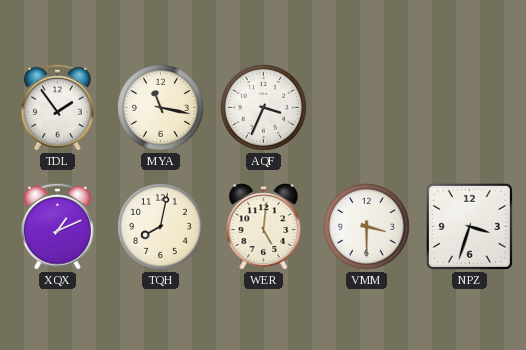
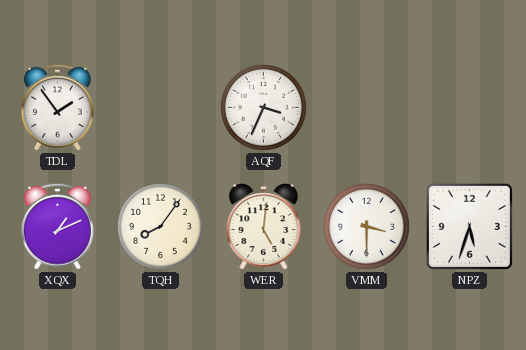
MYA: 11:17 -> none (161, 108)
TQH: 8:02 -> 8:06 (161, 227)
NPZ: 3:33 -> 5:33 (469, 226)
